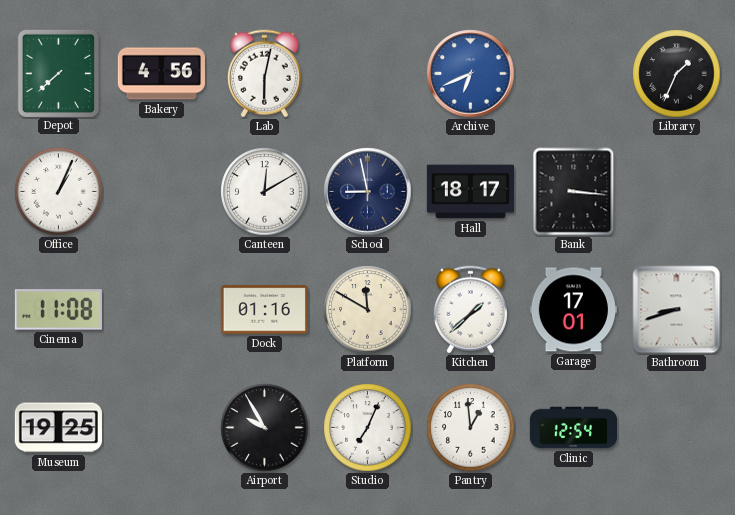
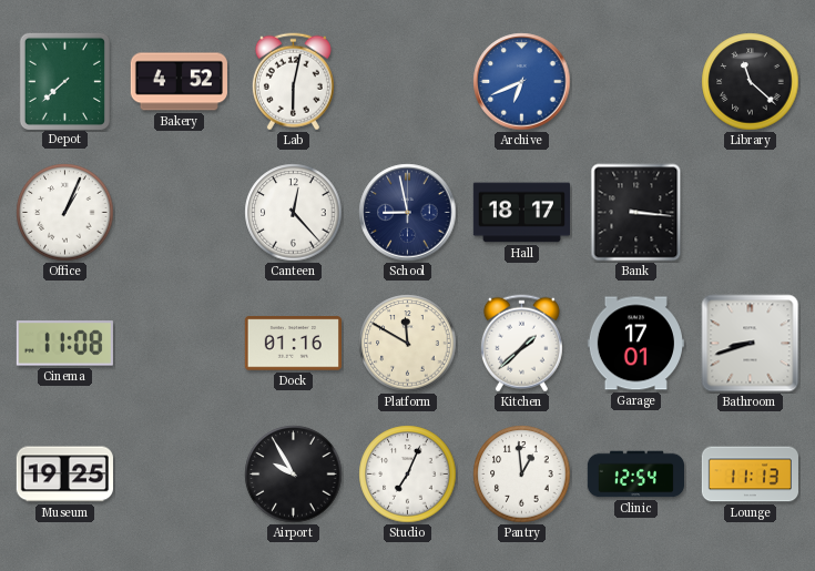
Bakery: 4:56 -> 4:52 (179, 82)
Library: 1:34 -> 11:22 (751, 82)
Canteen: 12:10 -> 12:23 (294, 213)
Lounge: none -> 11:13 (750, 475)
